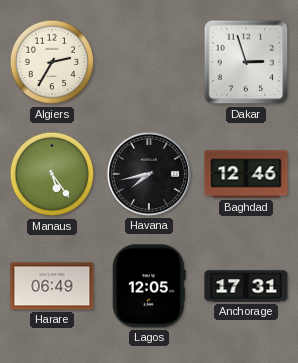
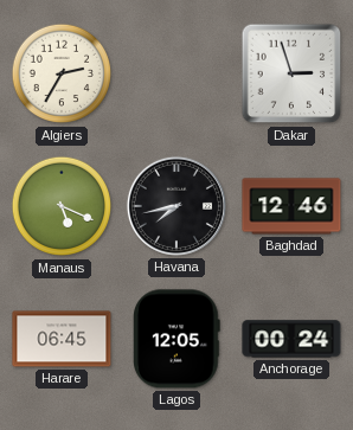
Manaus: 5:24 -> 5:19 (62, 206)
Harare: 06:49 -> 06:45 (62, 339)
Anchorage: 17:31 -> 00:24 (291, 339)
